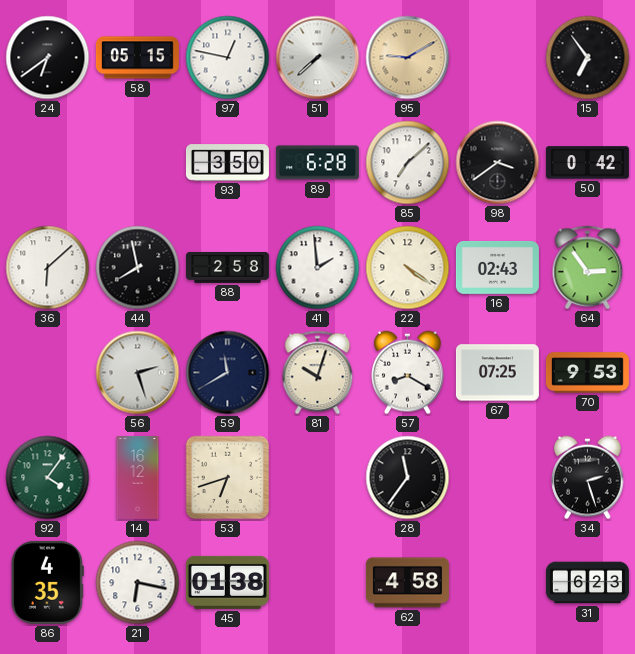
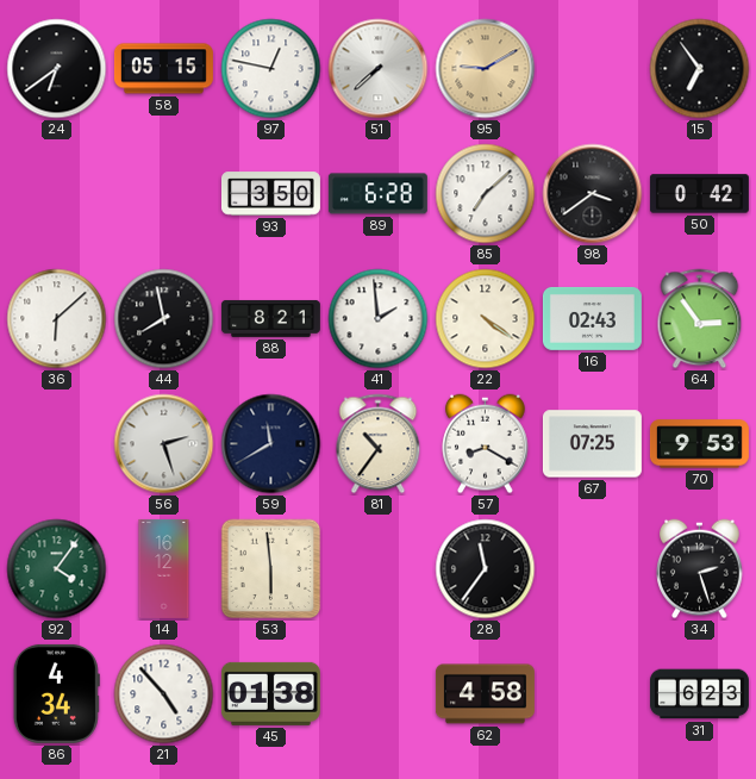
88: 2:58 -> 8:21 (270, 318)
81: 10:03 -> 10:36 (379, 444)
53: 6:42 -> 5:59 (271, 569)
86: 4:35 -> 4:34 (56, 693)
21: 6:17 -> 4:53 (164, 694)
